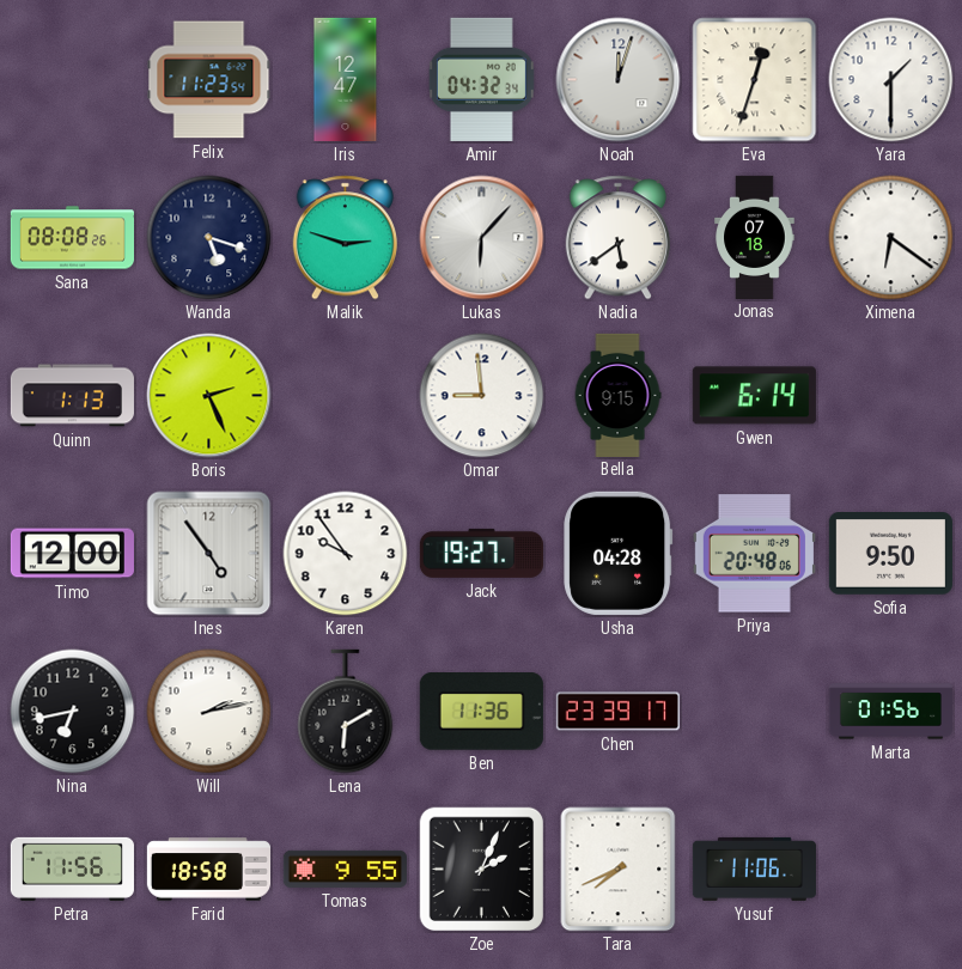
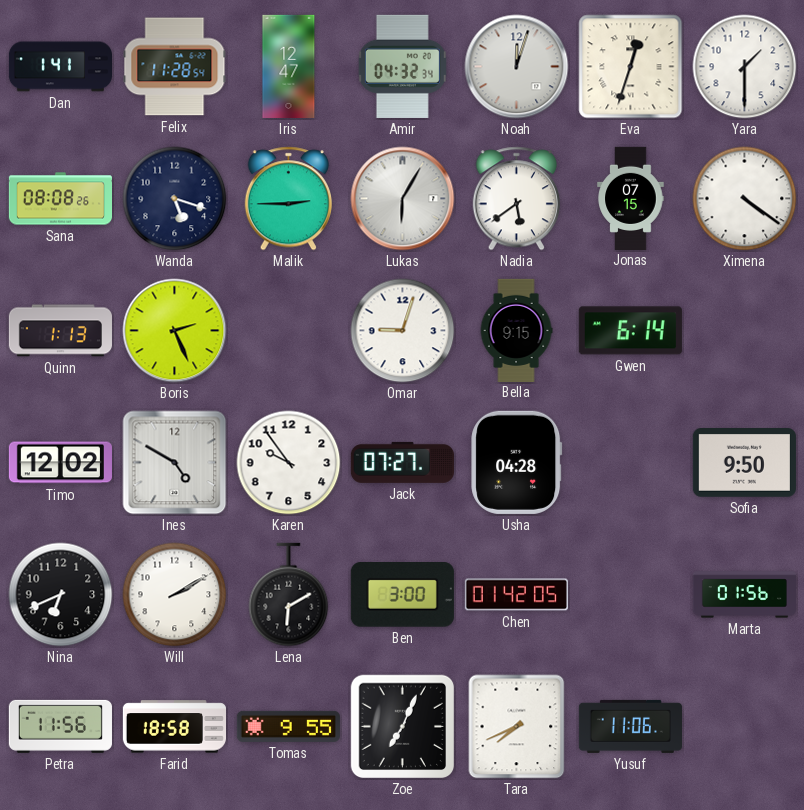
Dan: none -> 1:41 (60, 67)
Felix: 11:23 -> 11:28 (175, 67)
Malik: 2:48 -> 2:45 (288, 199)
Lukas: 6:07 -> 6:05 (403, 199)
Jonas: 07:18 -> 07:15 (631, 198)
Ximena: 6:21 -> 4:21 (745, 199)
Omar: 8:59 -> 9:03 (403, 331)
Timo: 12:00 -> 12:02 (60, 463)
Ines: 4:54 -> 4:50 (175, 463)
Jack: 19:27 -> 07:27 (402, 462)
Priya: 20:48 -> none (754, 554)
Nina: 6:43 -> 6:41 (61, 595)
Will: 2:13 -> 2:10 (175, 595)
Ben: 11:36 -> 3:00 (402, 595)
Chen: 23:39 -> 01:42 (516, 595)
Zoe: 2:04 -> 7:04 (403, 727)
